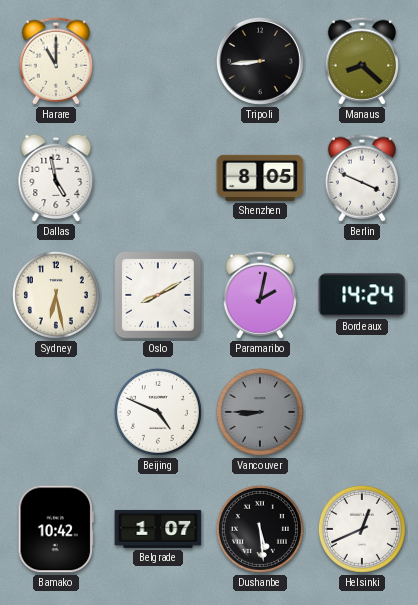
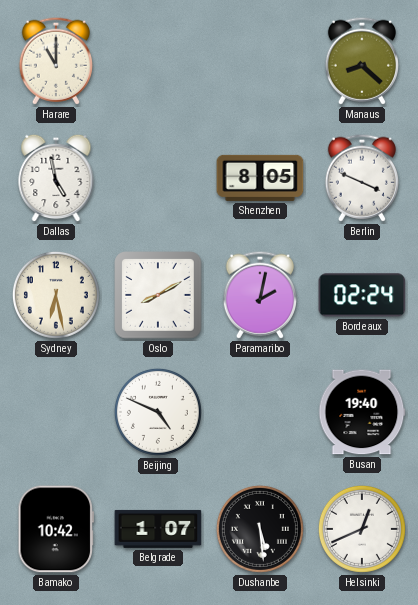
Tripoli: 8:44 -> none (260, 61)
Bordeaux: 14:24 -> 02:24 (362, 295)
Vancouver: 8:45 -> none (260, 412)
Busan: none -> 19:40 (362, 412)
